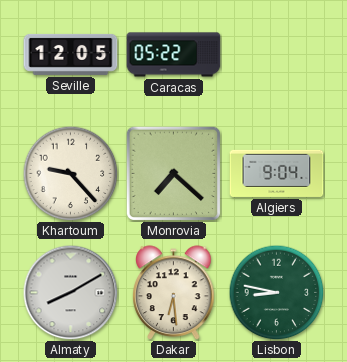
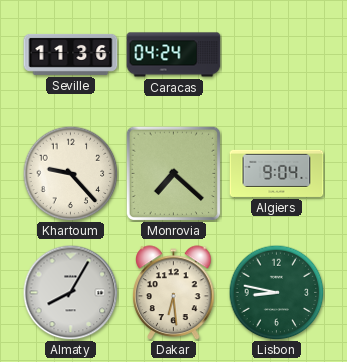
Seville: 12:05 -> 11:36 (71, 54)
Caracas: 05:22 -> 04:24 (174, 55)
Almaty: 8:10 -> 8:05 (70, 292)
